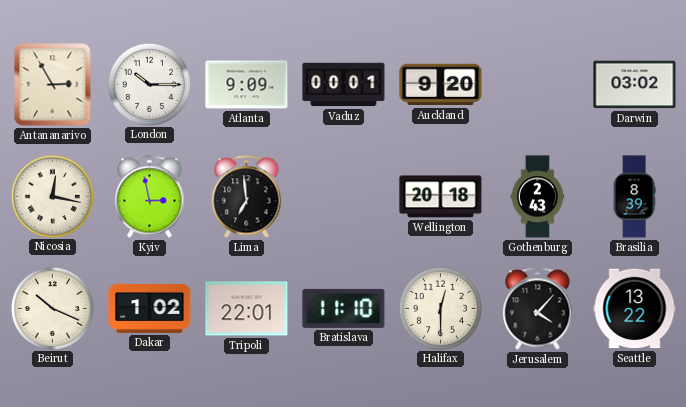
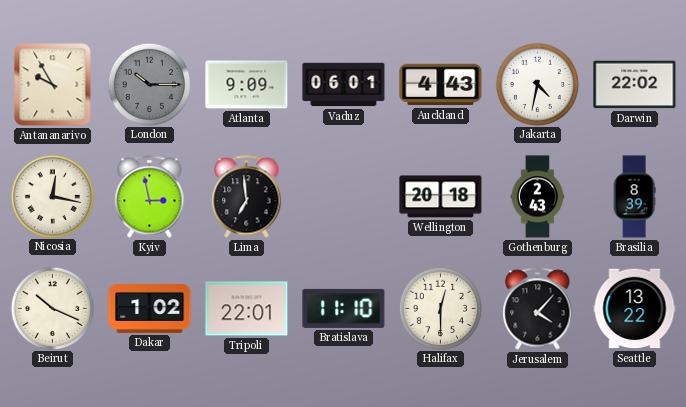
Antananarivo: 2:55 -> 9:55 (53, 85)
London dial: white -> grey (149, 84)
Vaduz: 00:01 -> 06:01 (344, 85)
Auckland: 9:20 -> 4:43 (441, 85)
Jakarta: none -> 4:32 (537, 84)
Darwin: 03:02 -> 22:02 (635, 85)
